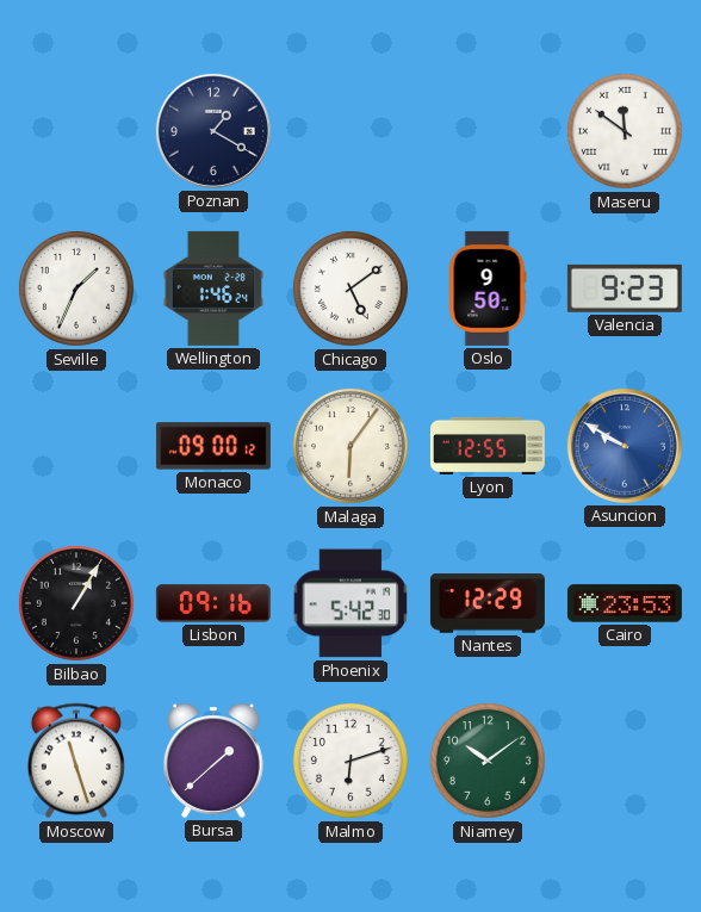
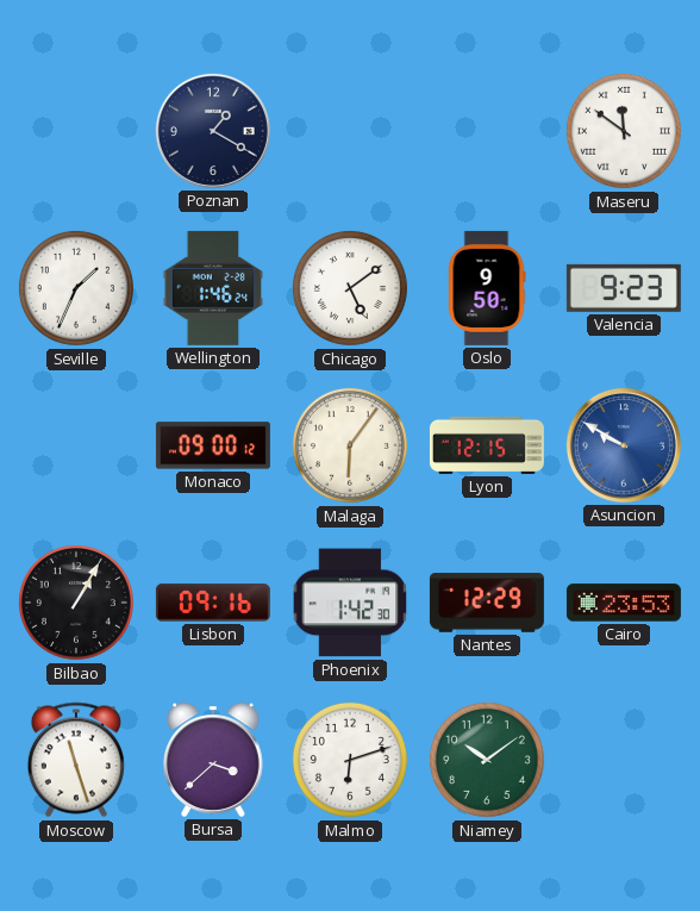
Lyon: 12:55 -> 12:15 (487, 445)
Phoenix: 5:42 -> 1:42 (350, 603)
Bursa: 1:38 -> 3:38 (214, 760)
